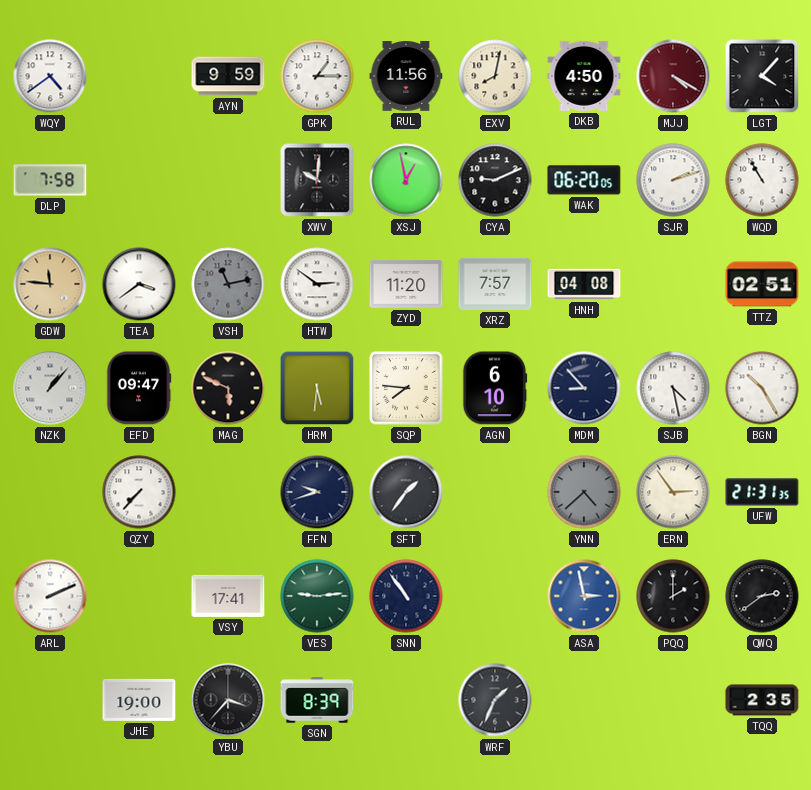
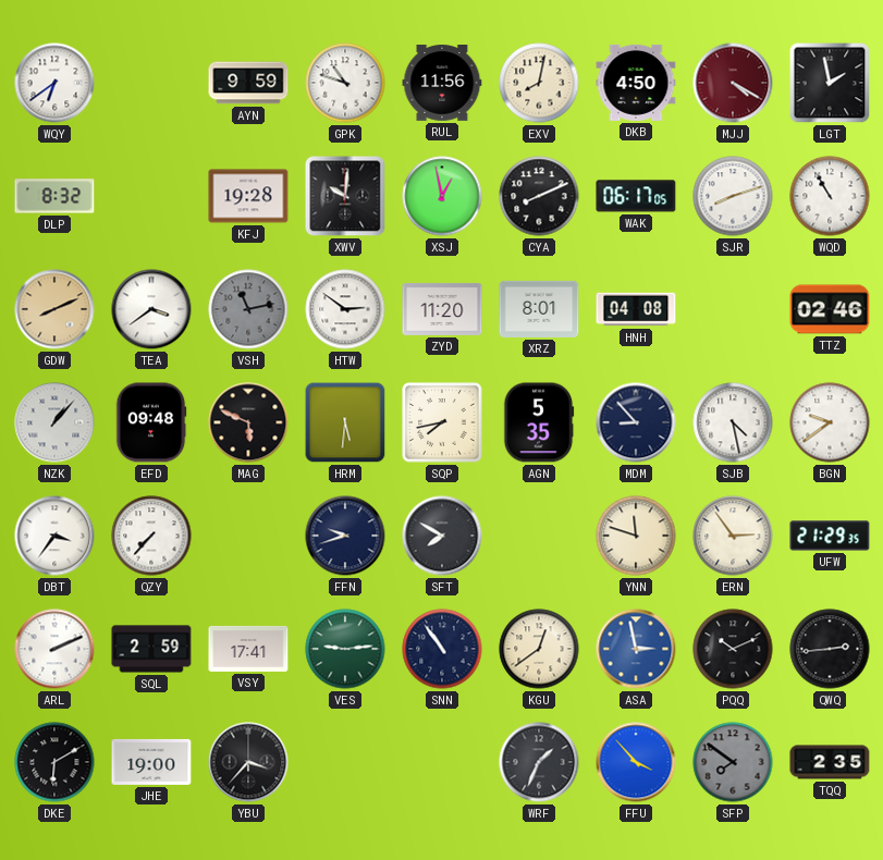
WQY: 4:39 -> 6:39 (54, 83)
GPK: 1:15 -> 10:48 (345, 83)
LGT: 4:07 -> 1:58 (830, 83)
DLP: 7:58 -> 8:32 (54, 196)
KFJ: none -> 19:28 (248, 196)
CYA: 9:11 -> 8:11 (539, 196)
WAK: 06:20 -> 06:17 (636, 196)
SJR: 2:12 -> 8:12 (733, 196)
GDW: 11:46 -> 8:11 (54, 309)
XRZ: 7:57 -> 8:01 (539, 309)
TTZ: 02:51 -> 02:46 (830, 309)
EFD: 09:47 -> 09:48 (151, 422)
SQP: 7:46 -> 7:43 (442, 422)
AGN: 6:10 -> 5:35 (539, 422)
BGN: 10:25 -> 9:39 (830, 422)
DBT: none -> 3:36 (54, 536)
SFT: 1:36 -> 7:50 (442, 536)
YNN: 4:38 -> 11:48 (636, 536)
YNN dial: grey -> cream (636, 536)
UFW: 21:31 -> 21:29 (830, 536)
SQL: none -> 2:59 (151, 649)
KGU: none -> 12:39 (539, 649)
PQQ: 2:00 -> 10:11 (733, 649)
QWQ: 2:39 -> 2:44 (830, 649)
DKE: none -> 6:10 (54, 762)
SGN: 8:39 -> none (317, 700)
FFU: none -> 3:53 (636, 762)
SFP: none -> 7:51 (733, 762)
